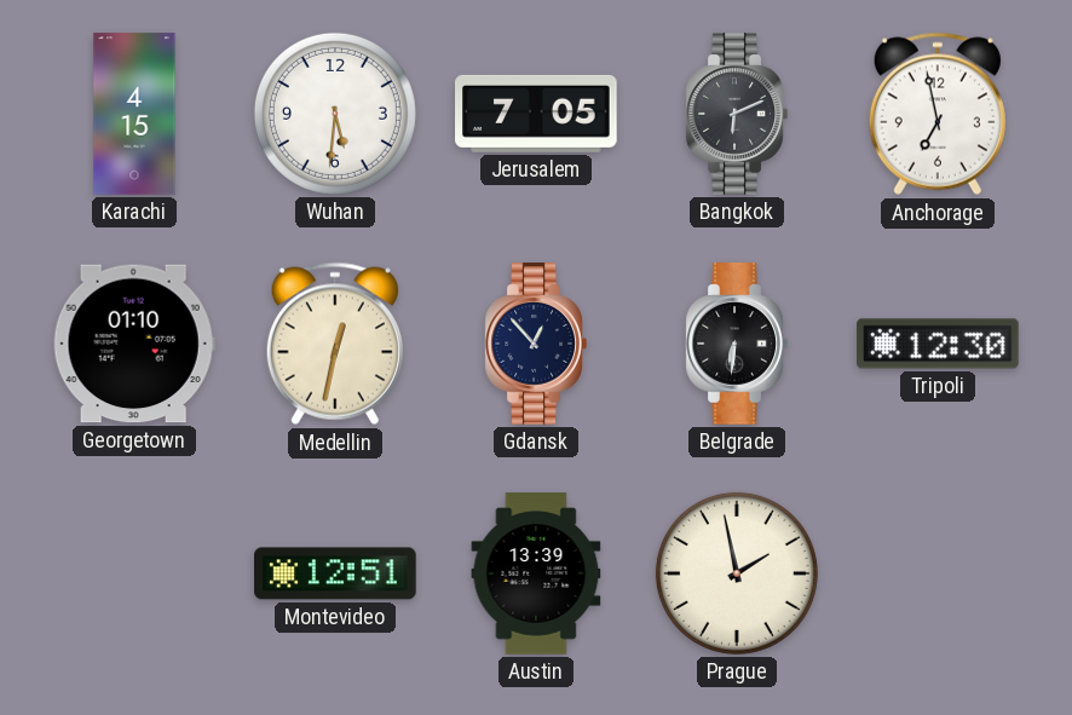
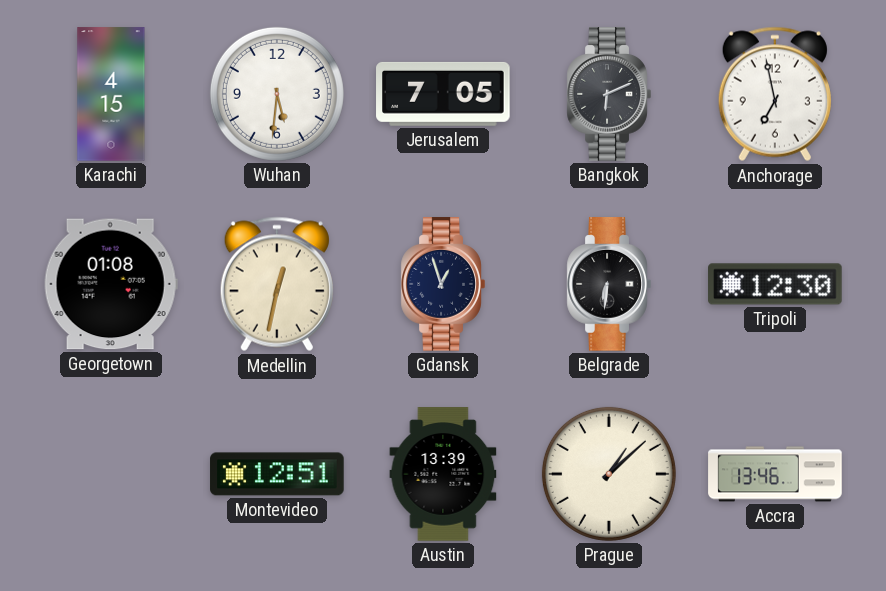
Georgetown: 01:10 -> 01:08 (111, 284)
Gdansk: 12:53 -> 12:57 (443, 284)
Prague: 1:58 -> 1:08 (609, 474)
Accra: none -> 13:46 (775, 474)
